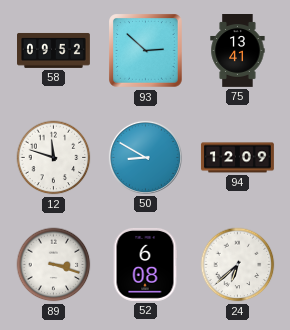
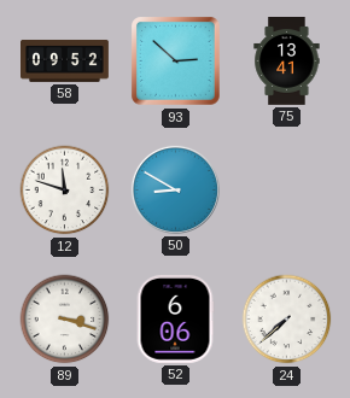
94: 12:09 -> none (237, 158)
52: 6:08 -> 6:06 (175, 318)
24: 6:38 -> 7:38 (287, 320)
